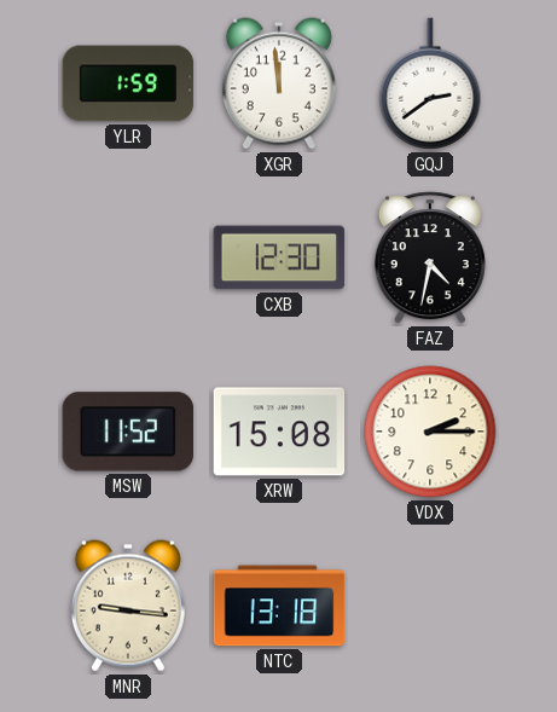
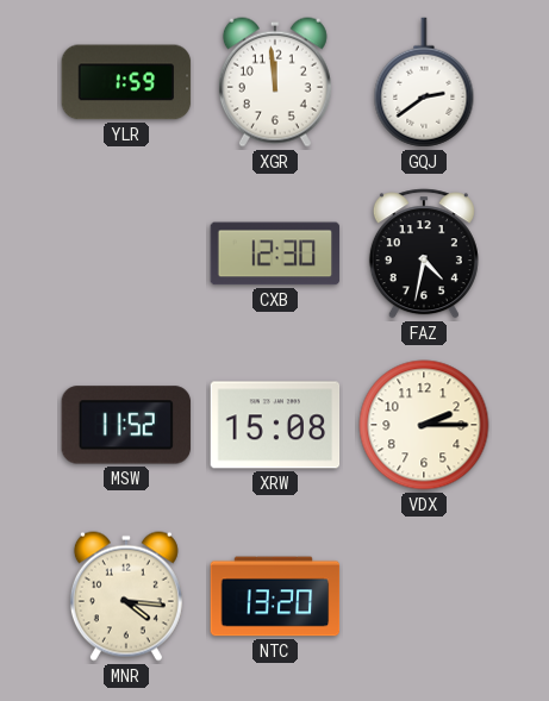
MNR: 9:16 -> 4:16 (126, 596)
NTC: 13:18 -> 13:20 (275, 596)
